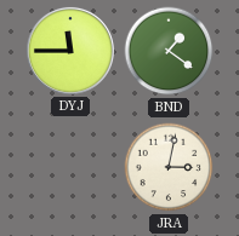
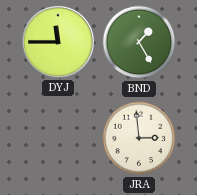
BND: 1:21 -> 1:25 (139, 42)
JRA: 3:02 -> 2:59 (139, 138)
